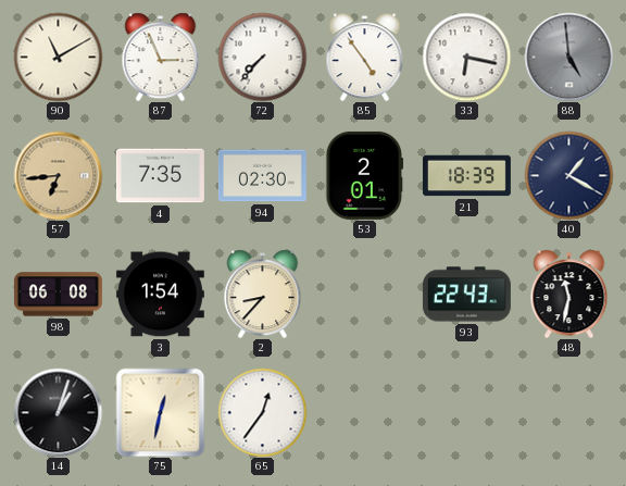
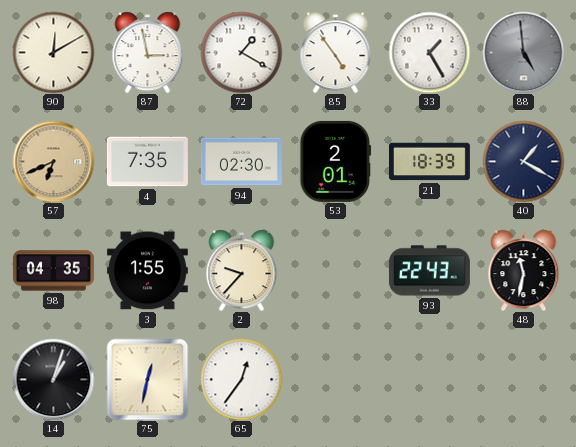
90: 11:10 -> 12:10 (53, 52)
87: 2:56 -> 2:58 (148, 52)
72: 7:37 -> 1:20 (241, 52)
33: 6:17 -> 1:25 (429, 52)
57: 6:44 -> 6:41 (53, 161)
98: 06:08 -> 04:35 (53, 271)
3: 1:54 -> 1:55 (147, 271)
2: 8:37 -> 9:37 (242, 270)
